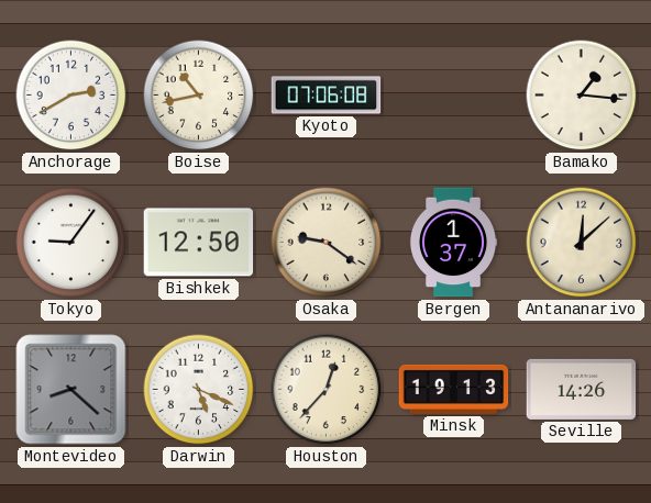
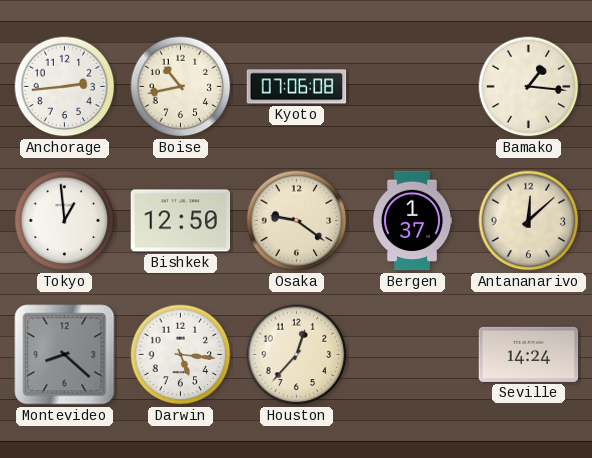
Anchorage: 2:40 -> 2:44 (65, 87)
Tokyo: 9:06 -> 12:59 (65, 221)
Darwin: 5:19 -> 5:16 (181, 355)
Minsk: 19:13 -> none (454, 389)
Seville: 14:26 -> 14:24 (529, 354)
